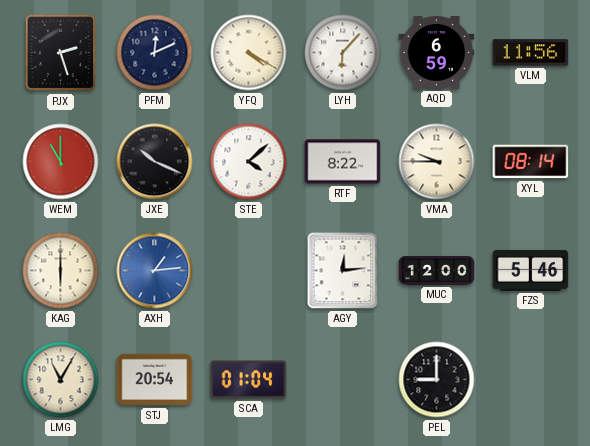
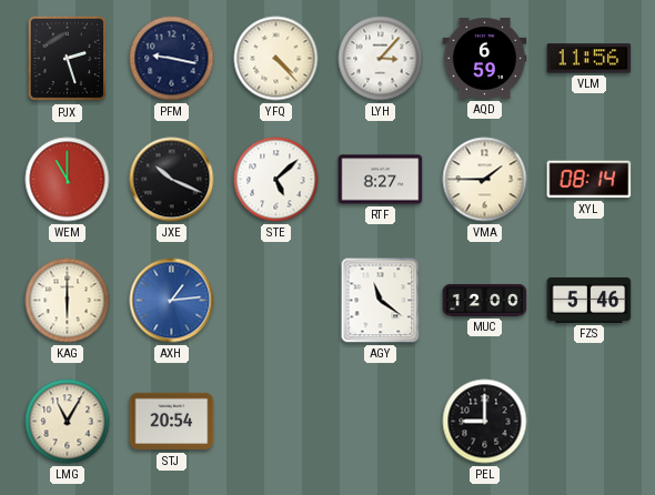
PFM: 12:11 -> 9:17 (172, 59)
YFQ: 4:20 -> 4:23 (276, 59)
LYH: 6:07 -> 3:07 (381, 59)
STE: 4:08 -> 5:08 (276, 180)
RTF: 8:22 -> 8:27 (381, 180)
VMA: 9:45 -> 1:45 (485, 180)
AGY: 12:14 -> 11:21 (381, 301)
SCA: 01:04 -> none (249, 380)
